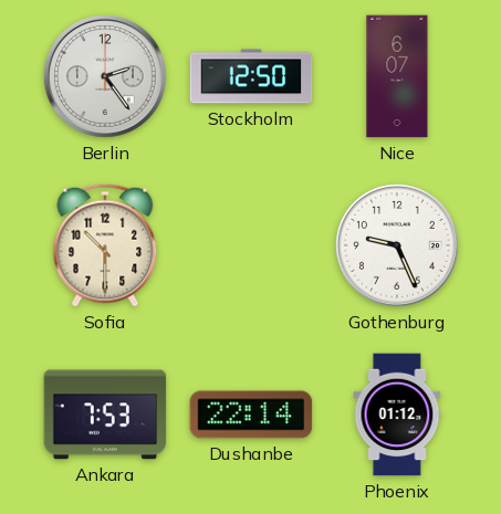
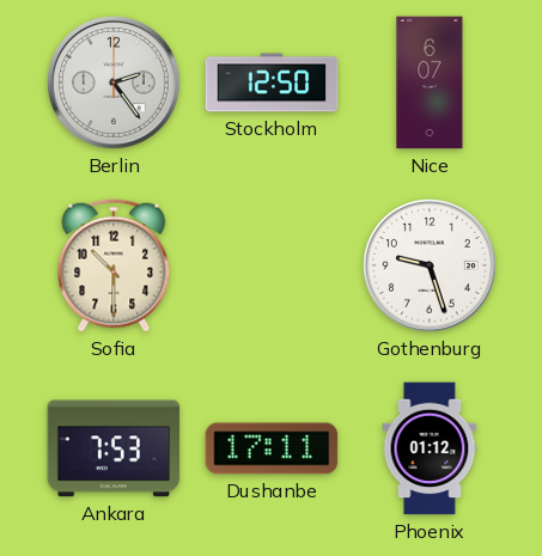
Gothenburg: 9:26 -> 9:27 (431, 267)
Dushanbe: 22:14 -> 17:11 (272, 448)
